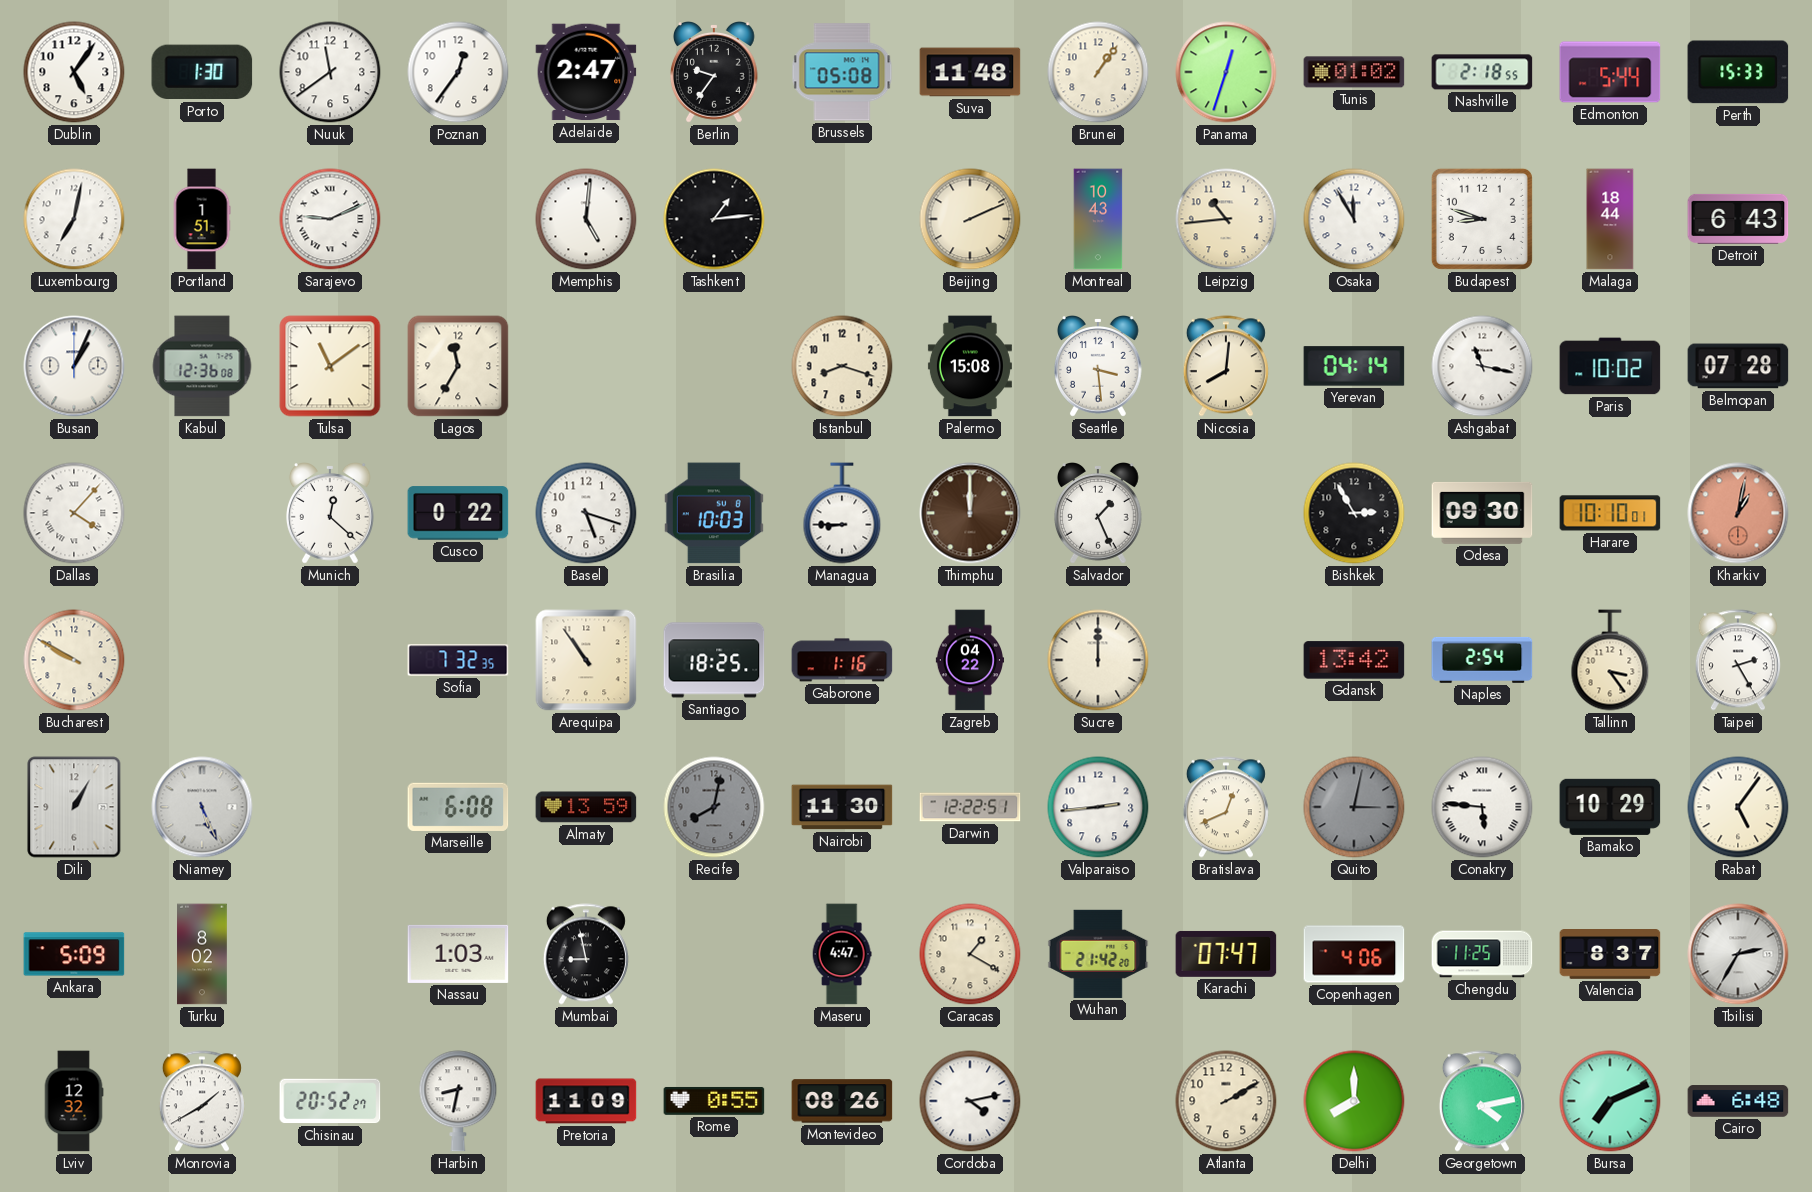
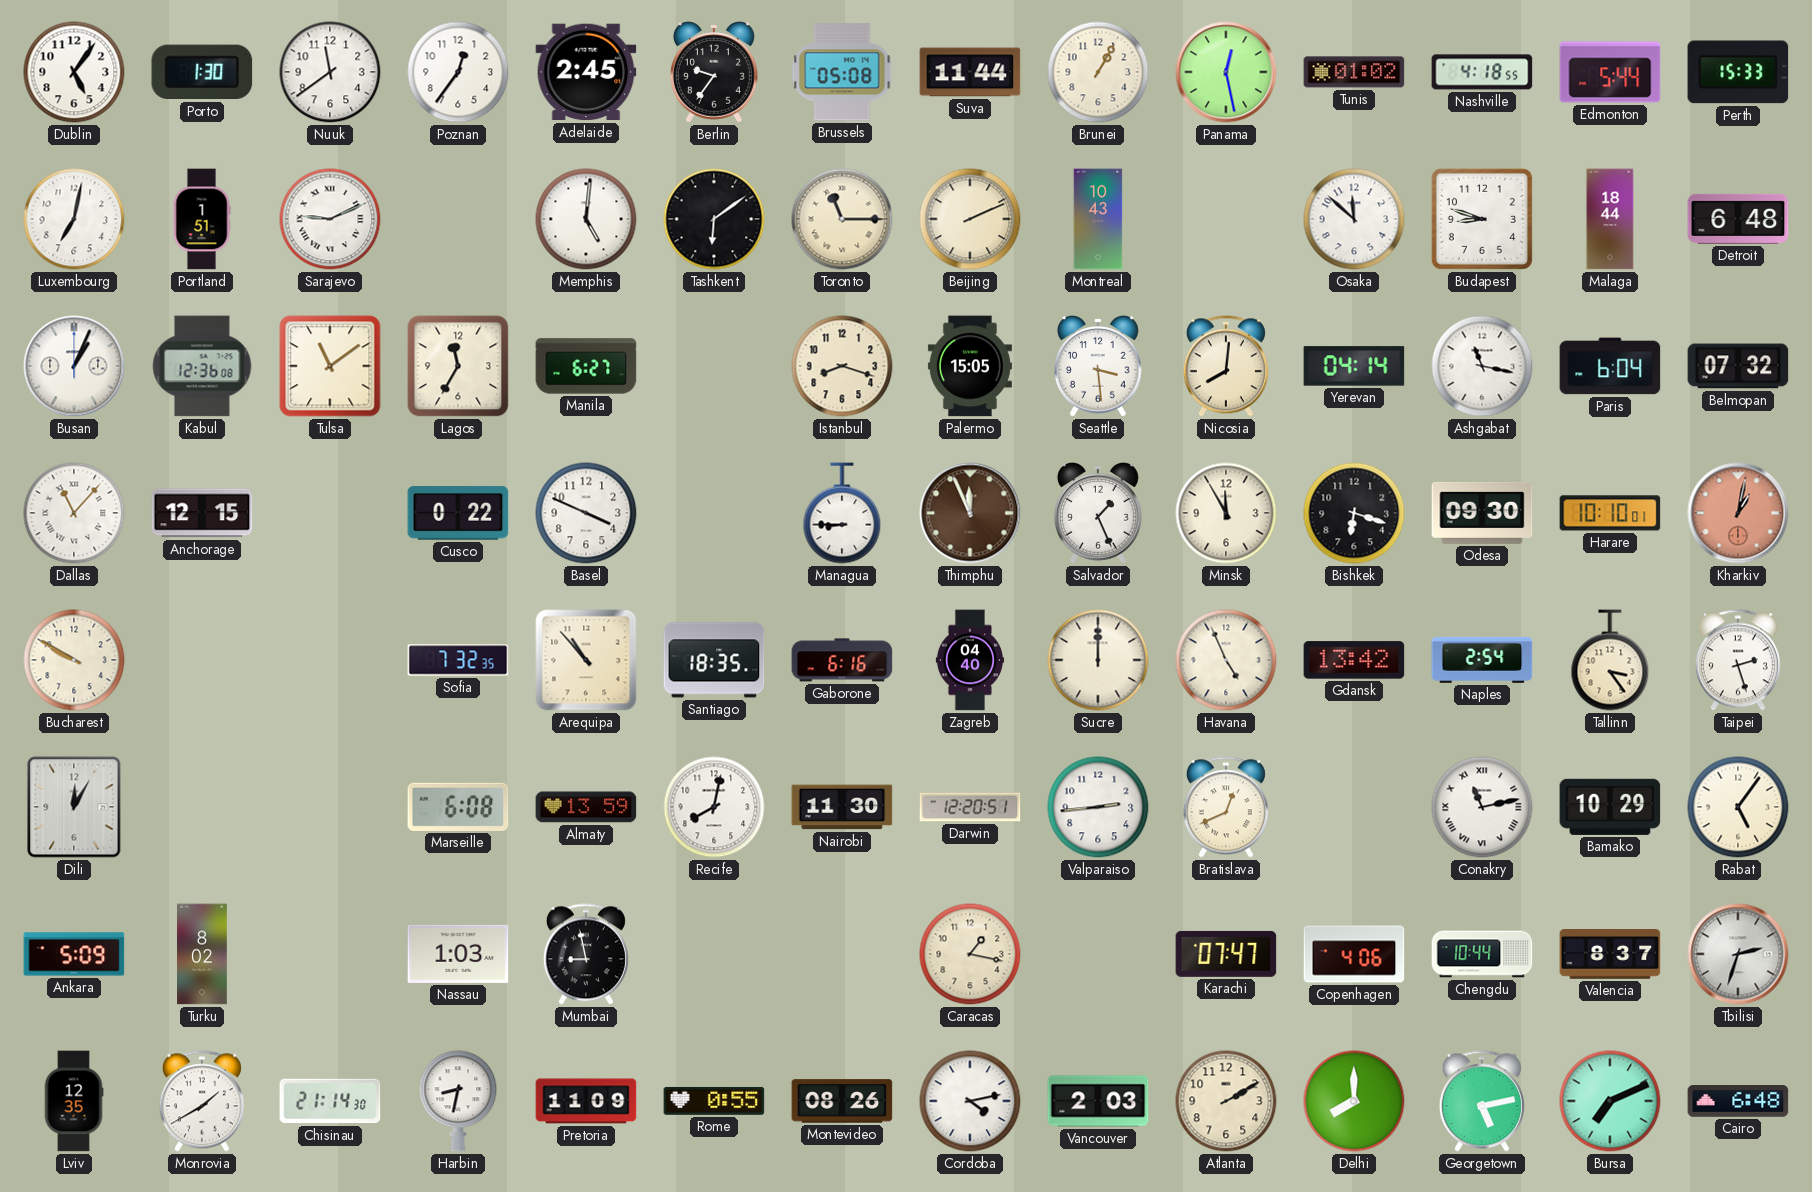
Adelaide: 2:47 -> 2:45 (586, 72)
Suva: 11:48 -> 11:44 (970, 72)
Brunei: 1:06 -> 1:05 (1098, 72)
Panama: 12:33 -> 12:28 (1226, 72)
Nashville: 2:18 -> 4:18 (1482, 72)
Tashkent: 1:14 -> 6:09 (714, 219)
Toronto: none -> 11:15 (842, 219)
Leipzig: 10:44 -> none (1226, 219)
Osaka: 11:55 -> 11:52 (1354, 219)
Detroit: 6:43 -> 6:48 (1738, 219)
Manila: none -> 6:27 (586, 366)
Palermo: 15:08 -> 15:05 (970, 366)
Paris: 10:02 -> 6:04 (1610, 366)
Belmopan: 07:28 -> 07:32 (1738, 366)
Dallas: 4:07 -> 11:07 (74, 513)
Anchorage: none -> 12:15 (202, 513)
Munich: 12:22 -> none (331, 514)
Basel: 5:18 -> 3:49 (586, 513)
Brasilia: 10:03 -> none (714, 513)
Thimphu: 12:00 -> 11:56 (970, 513)
Minsk: none -> 11:55 (1226, 513)
Bishkek: 2:55 -> 6:18 (1354, 513)
Arequipa: 10:54 -> 10:53 (586, 660)
Santiago: 18:25 -> 18:35 (714, 660)
Gaborone: 1:16 -> 6:16 (842, 660)
Zagreb: 04:22 -> 04:40 (969, 660)
Havana: none -> 4:56 (1226, 660)
Taipei: 2:25 -> 2:27 (1738, 660)
Dili: 1:05 -> 12:05 (74, 807)
Niamey: 5:26 -> none (202, 807)
Recife dial: grey -> white (714, 807)
Darwin: 12:22 -> 12:20 (970, 807)
Quito: 3:02 -> none (1354, 807)
Conakry: 5:46 -> 11:13 (1482, 807)
Maseru: 4:47 -> none (842, 954)
Caracas: 1:20 -> 1:17 (970, 954)
Wuhan: 21:42 -> none (1098, 954)
Chengdu: 11:25 -> 10:44 (1482, 954)
Tbilisi: 2:35 -> 2:33 (1738, 954)
Lviv: 12:32 -> 12:35 (74, 1101)
Chisinau: 20:52 -> 21:14 (330, 1101)
Vancouver: none -> 2:03 (1098, 1101)
Georgetown: 4:13 -> 5:13 (1482, 1101)
